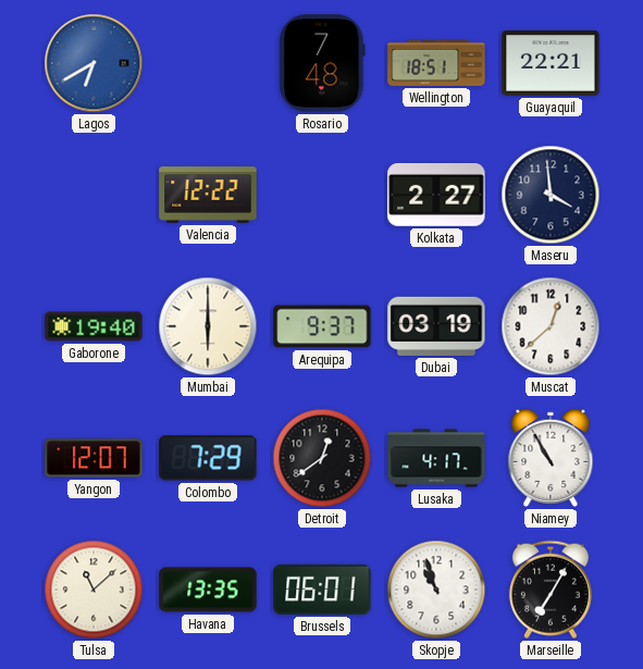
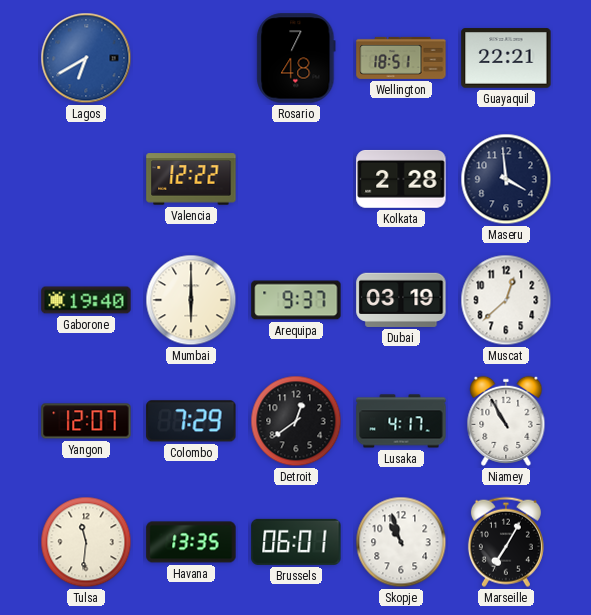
Kolkata: 2:27 -> 2:28 (401, 179)
Tulsa: 11:08 -> 11:31 (86, 542)
